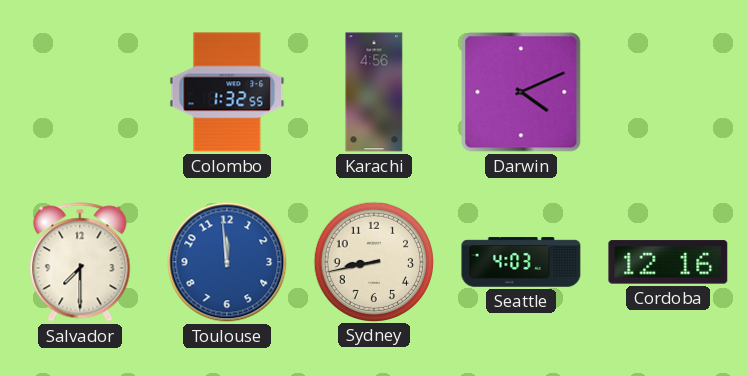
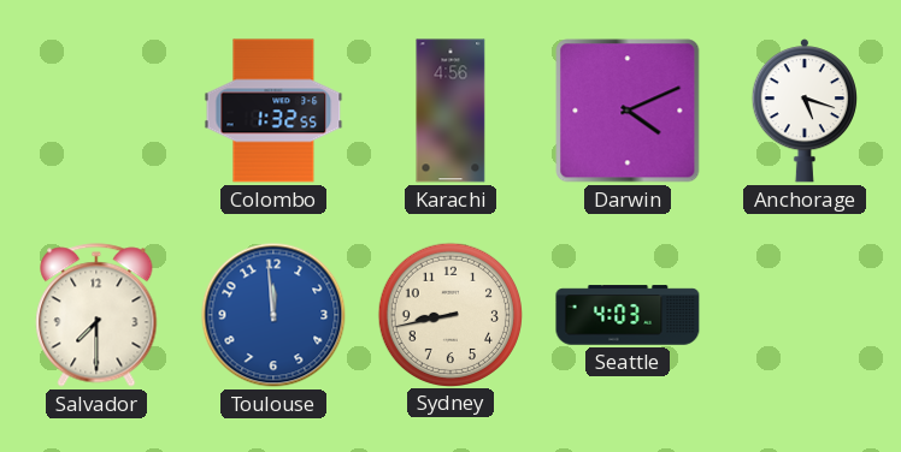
Anchorage: none -> 5:18 (805, 111)
Cordoba: 12:16 -> none (668, 262)
